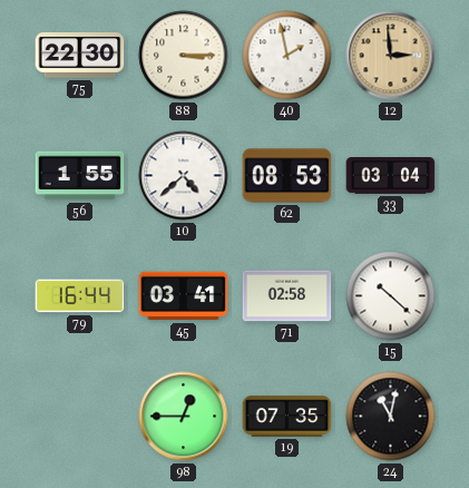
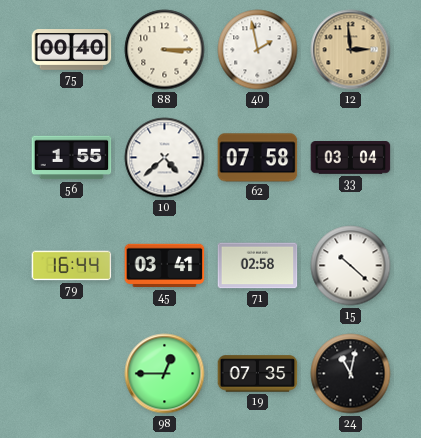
75: 22:30 -> 00:40 (72, 50)
62: 08:53 -> 07:58 (258, 158)
